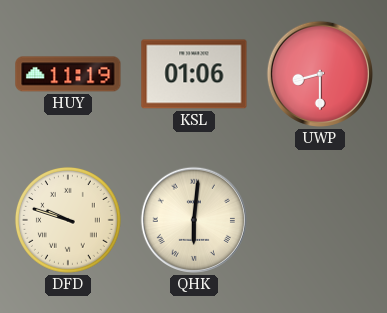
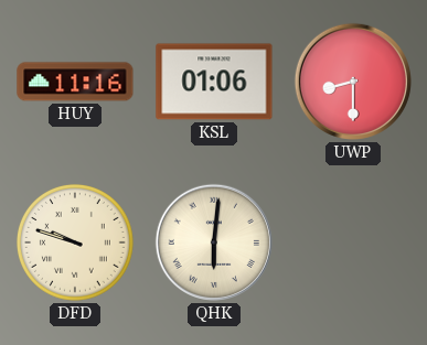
HUY: 11:19 -> 11:16 (75, 82)
